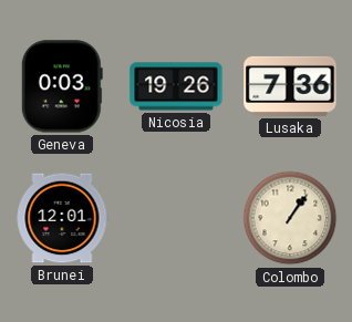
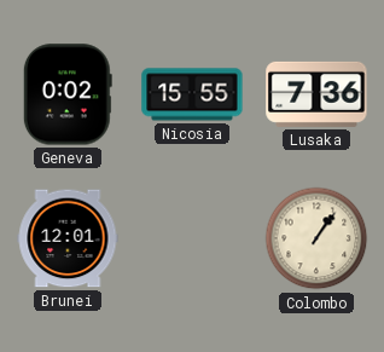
Geneva: 0:03 -> 0:02 (68, 94)
Nicosia: 19:26 -> 15:55 (192, 94)
